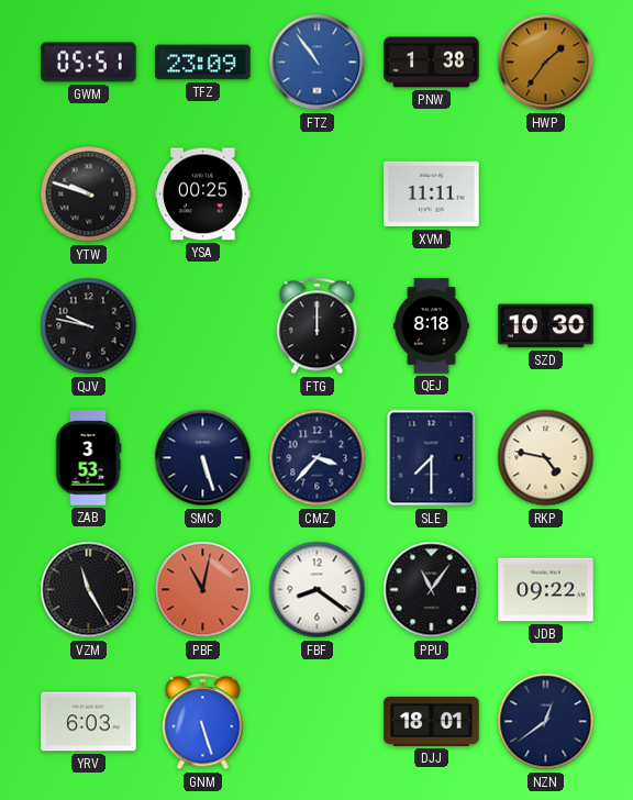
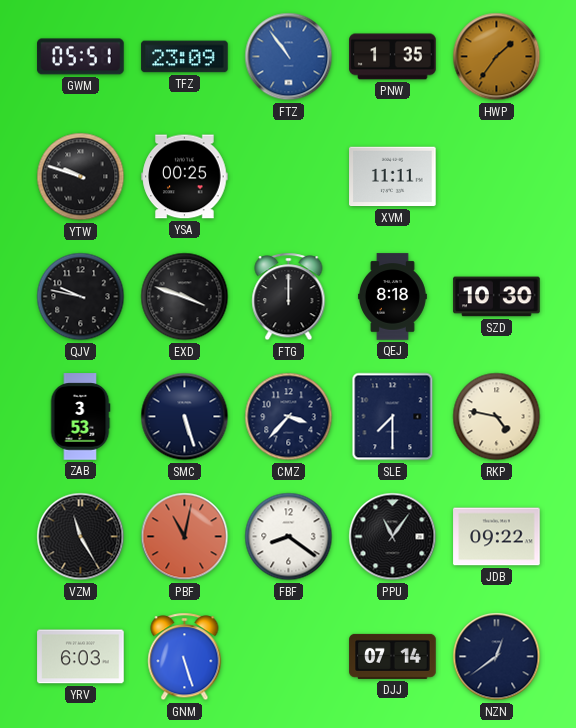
PNW: 1:38 -> 1:35 (393, 57)
EXD: none -> 3:48 (185, 297)
DJJ: 18:01 -> 07:14 (393, 656)
